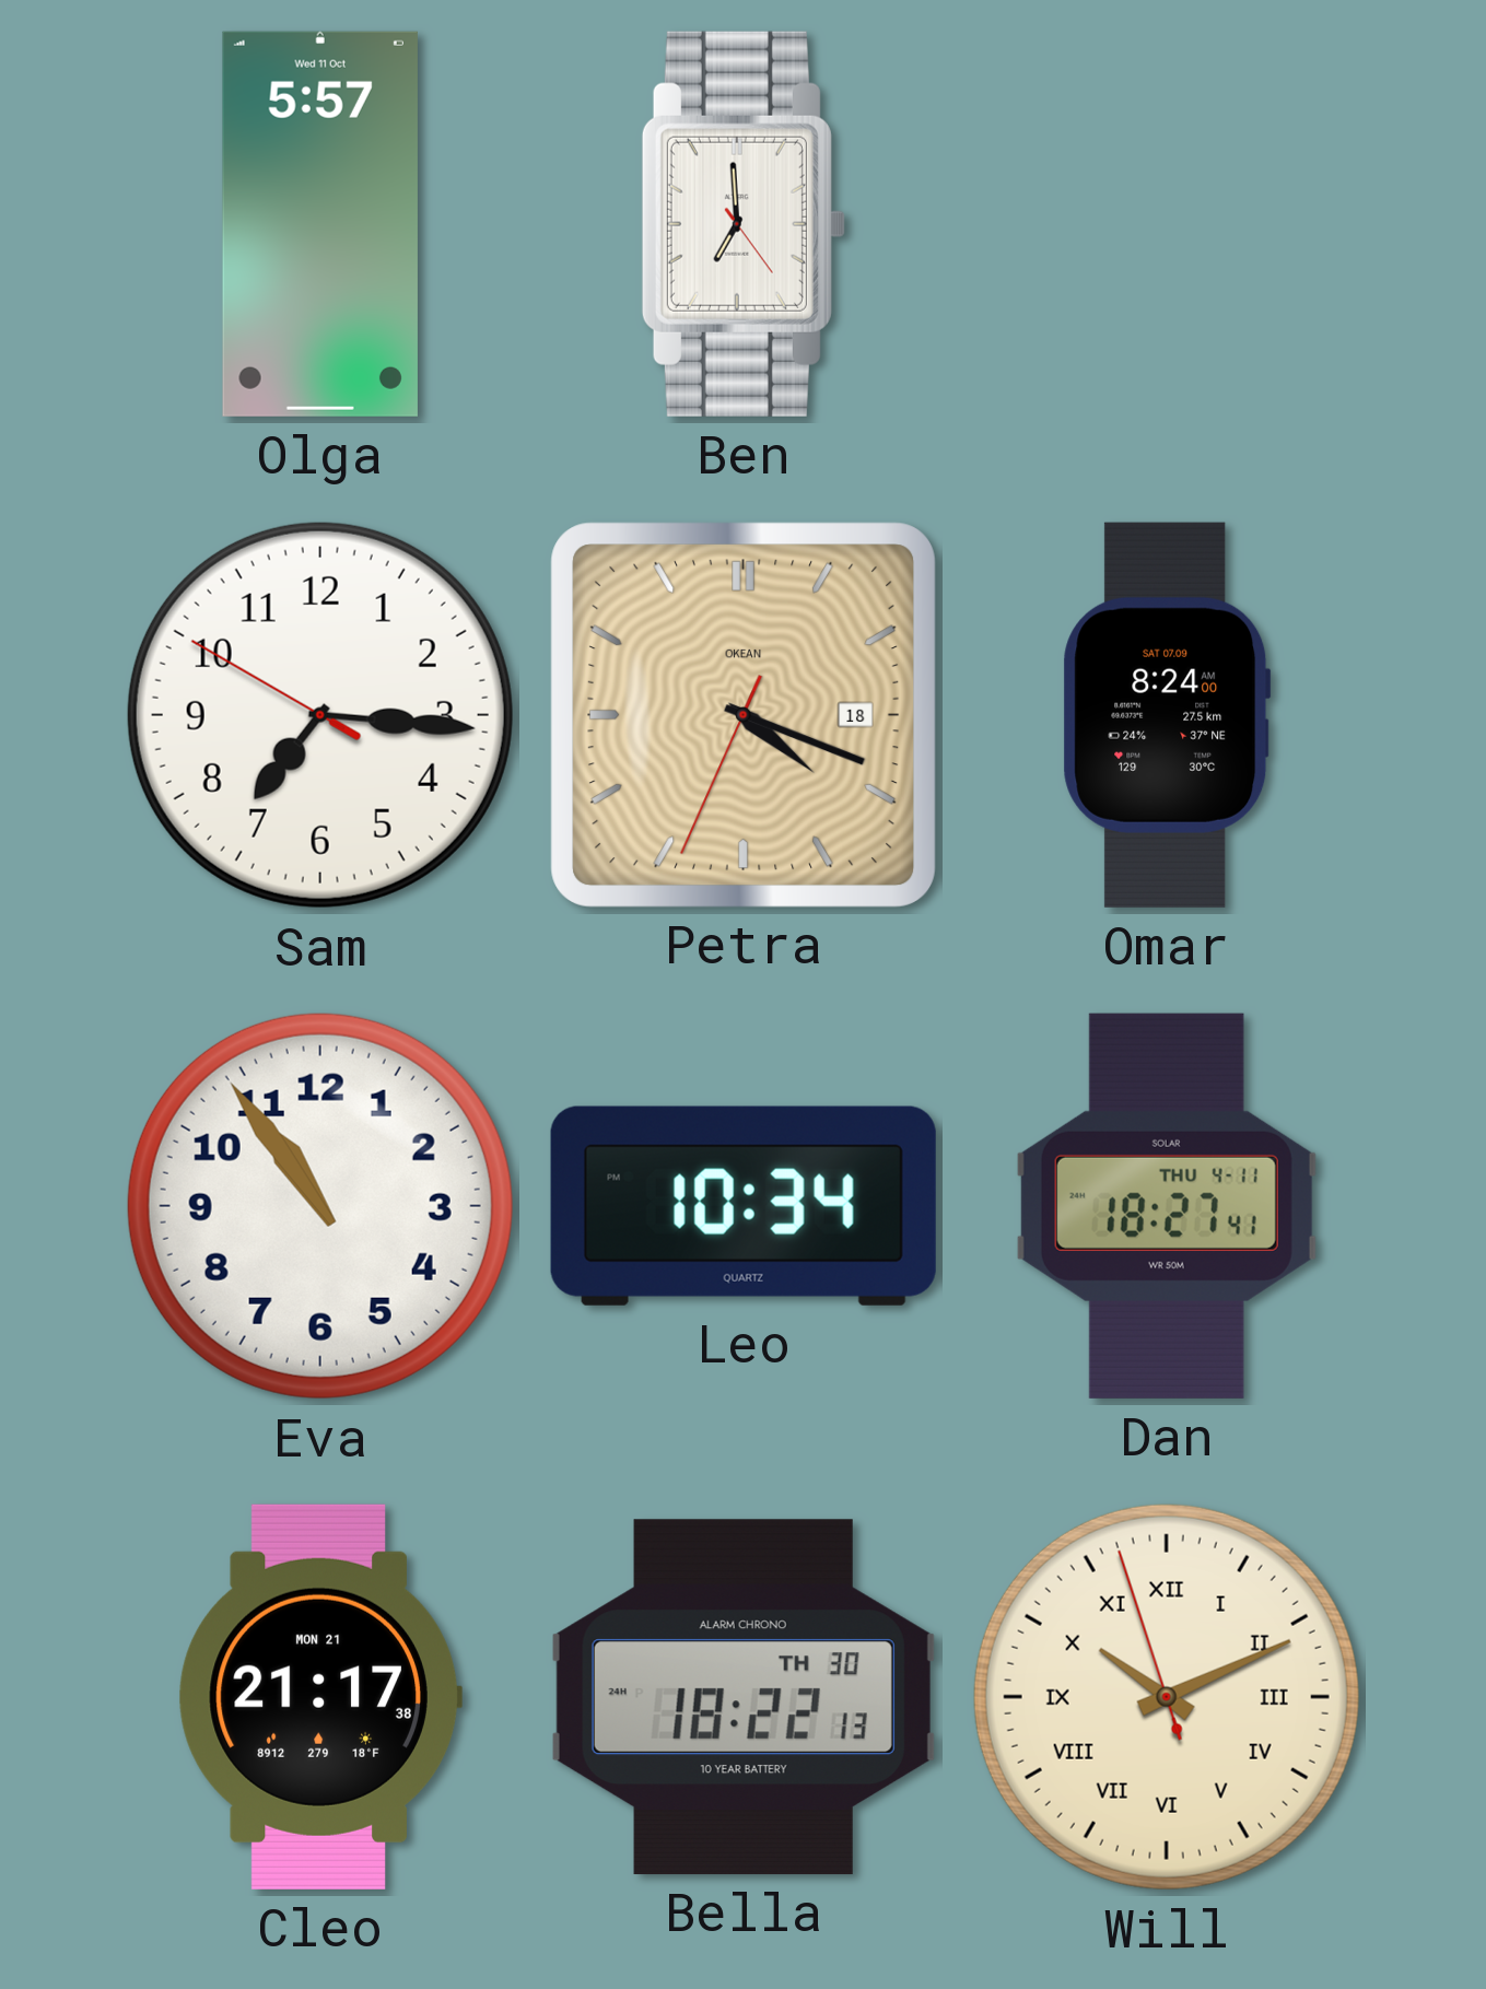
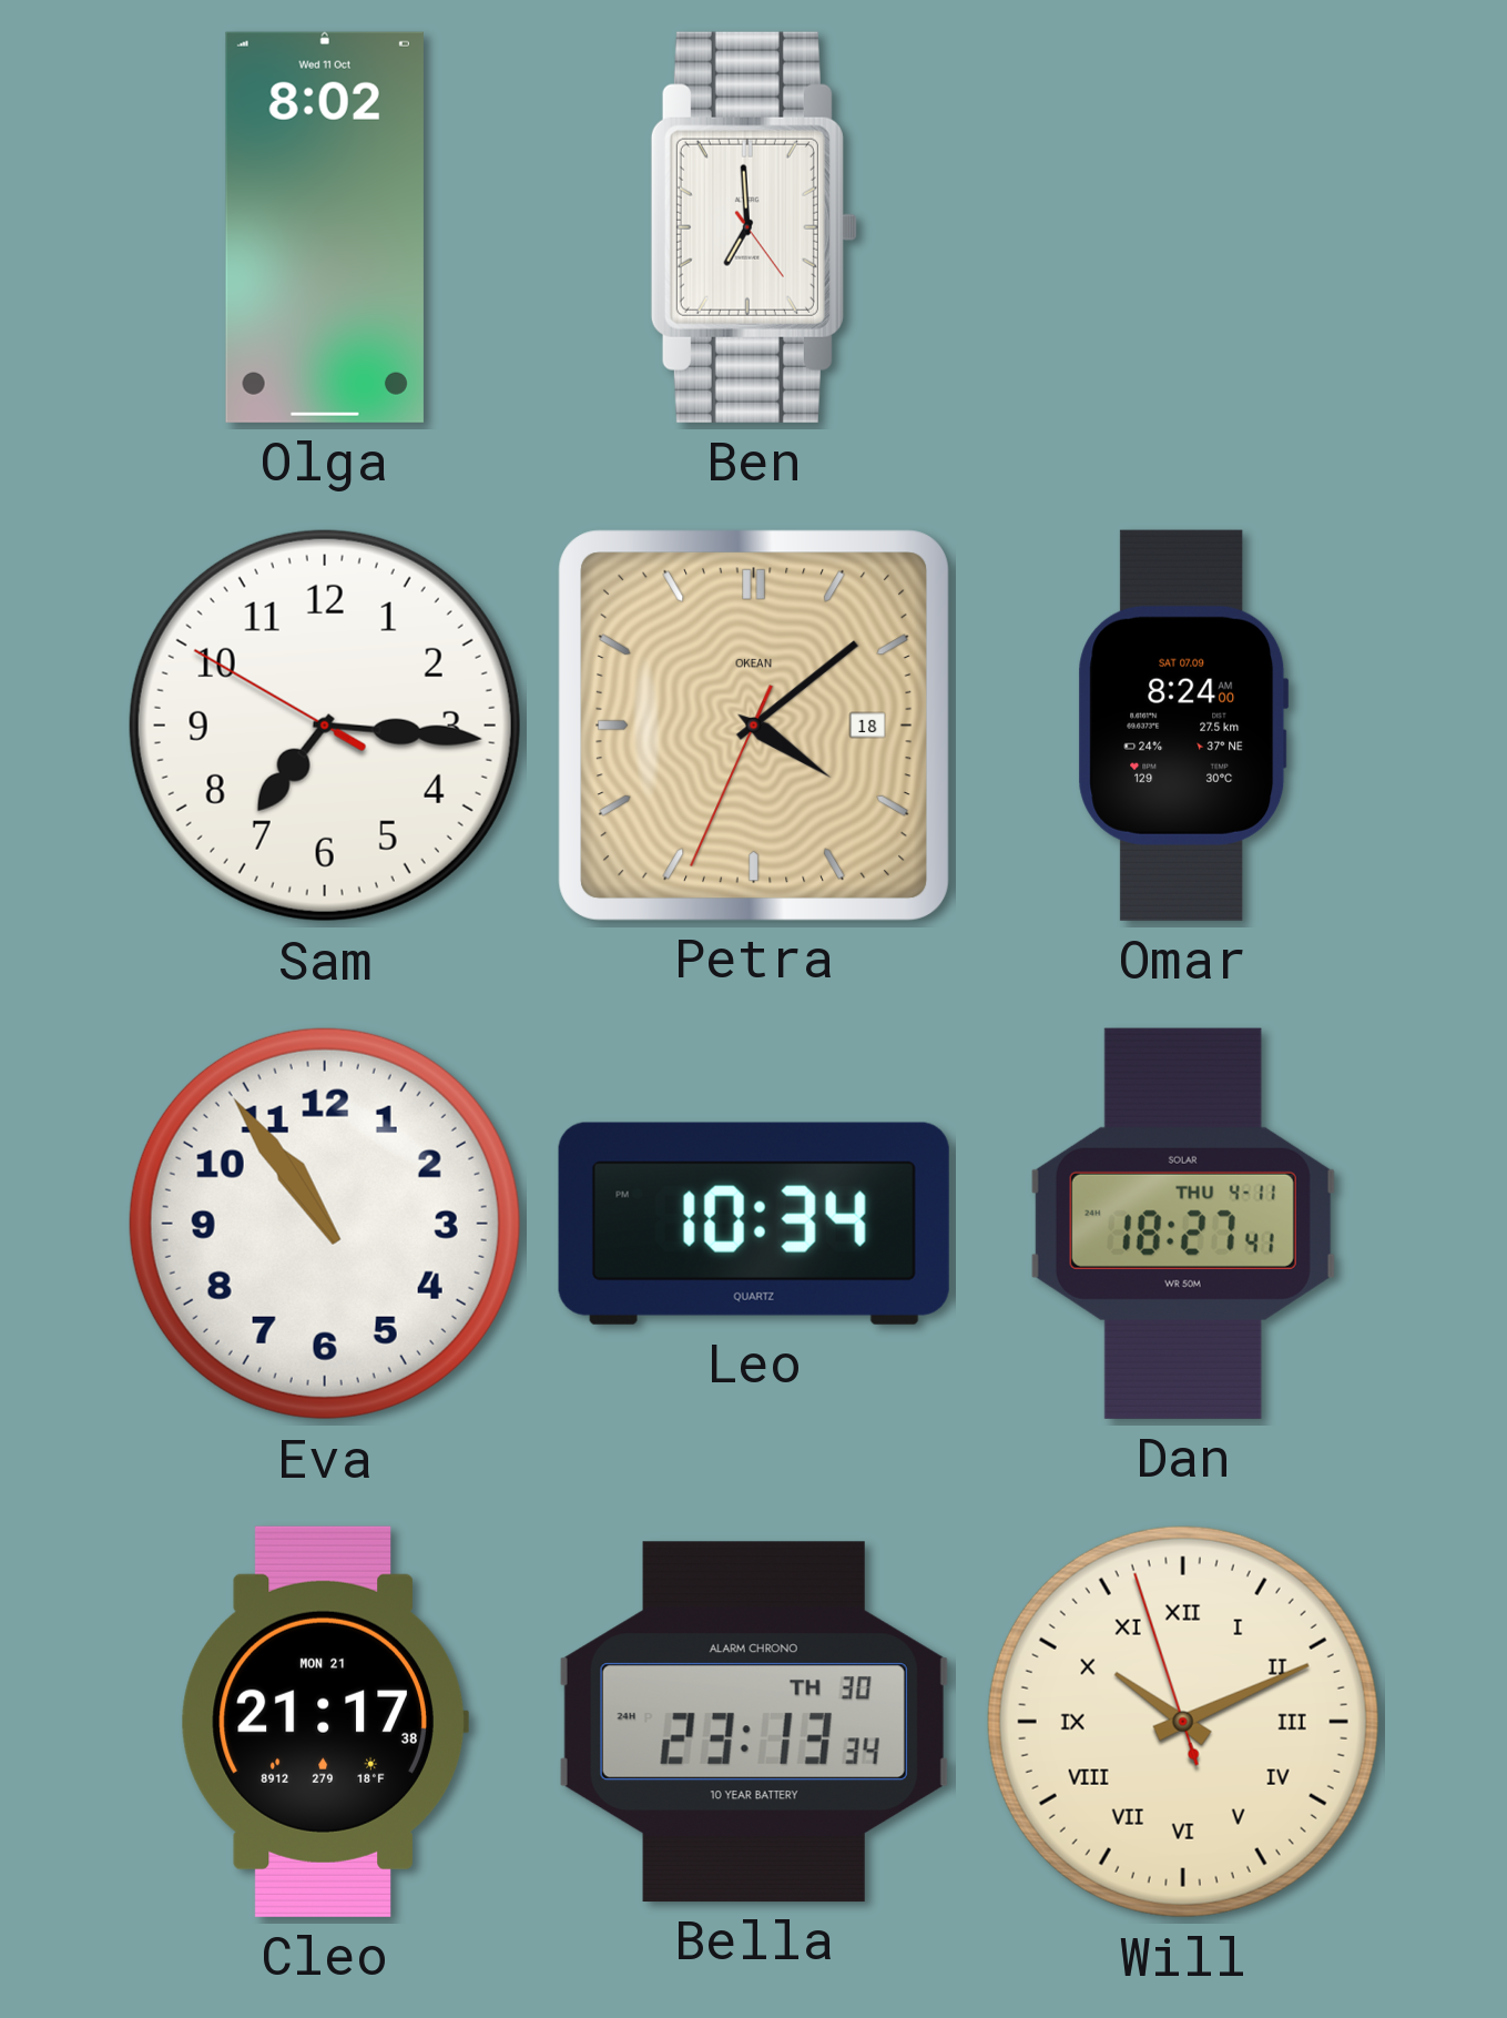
Olga: 5:57 -> 8:02 (325, 227)
Petra: 4:18 -> 4:08 (753, 724)
Bella: 18:22 -> 23:13 (754, 1722)
